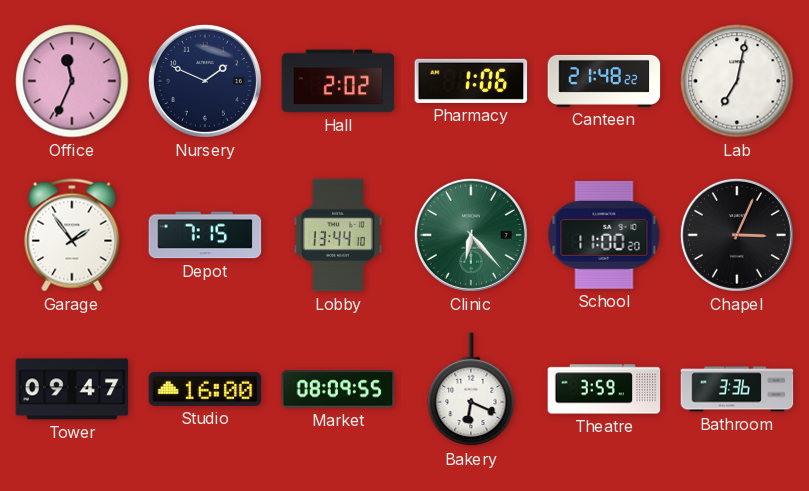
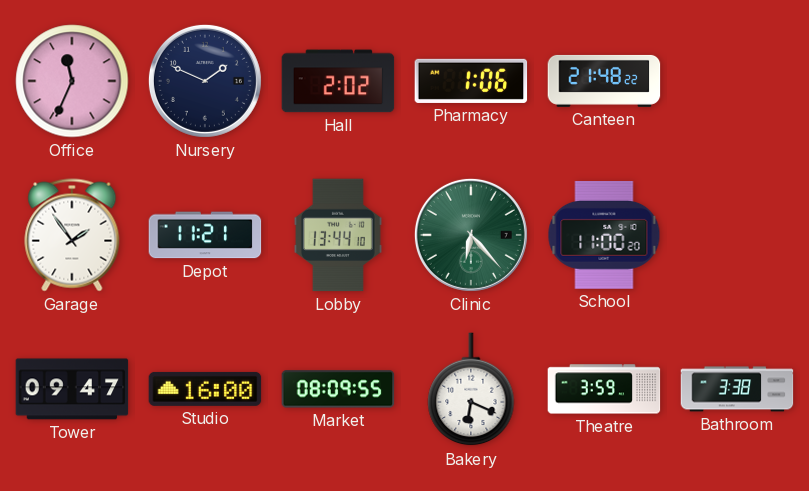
Lab: 7:02 -> none (737, 81)
Depot: 7:15 -> 11:21 (205, 235)
Chapel: 3:04 -> none (737, 235)
Bathroom: 3:36 -> 3:38 (737, 389)
